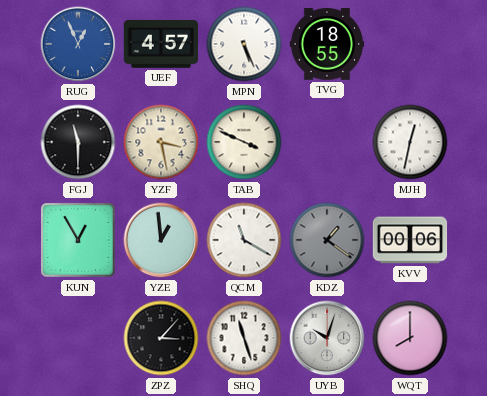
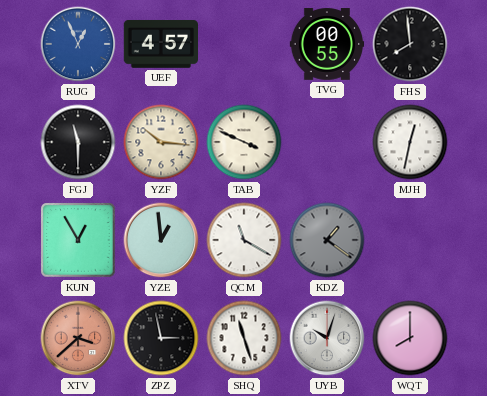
MPN: 5:26 -> none (244, 44)
TVG: 18:55 -> 00:55 (327, 44)
FHS: none -> 7:59 (410, 44)
YZF: 3:28 -> 10:16 (161, 142)
KVV: 00:06 -> none (410, 240)
XTV: none -> 3:38 (78, 338)
ZPZ: 3:07 -> 2:58 (161, 338)
